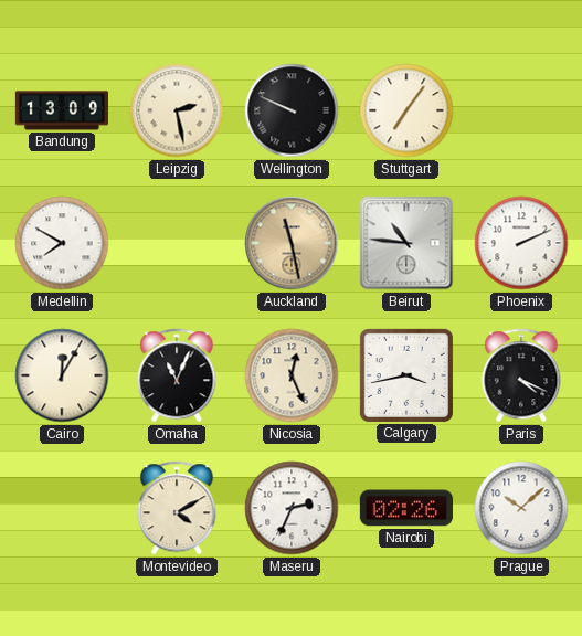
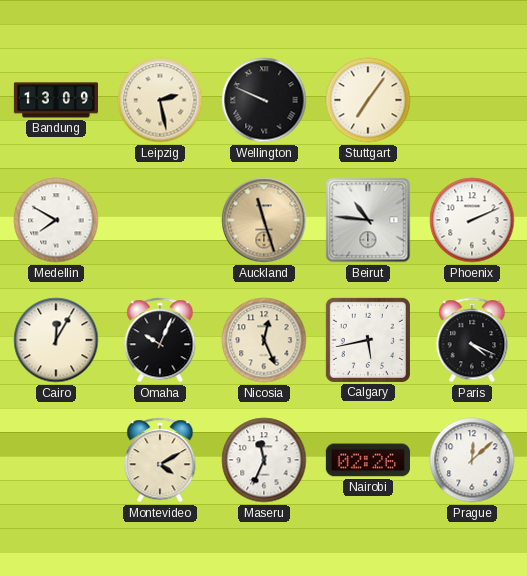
Auckland: 11:28 -> 11:27 (264, 220)
Omaha: 11:04 -> 10:04 (160, 340)
Calgary: 3:43 -> 5:43 (368, 340)
Maseru: 2:34 -> 11:34 (264, 460)
Prague: 10:08 -> 12:08 (472, 460)
